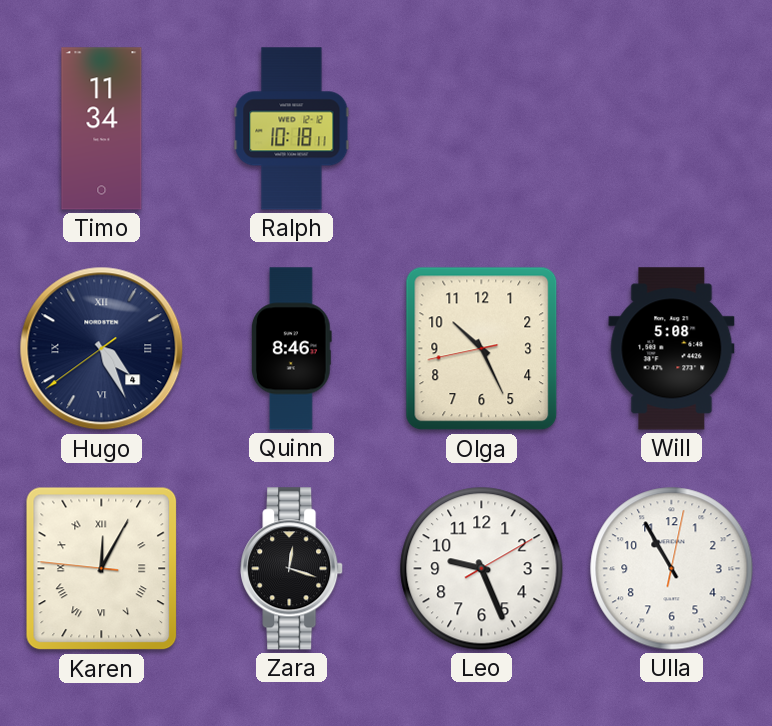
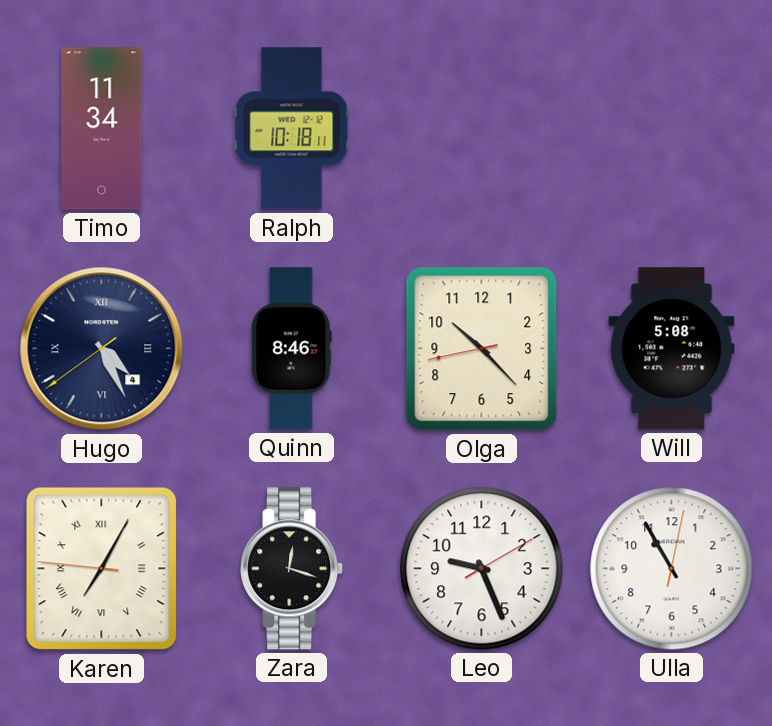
Olga: 10:25 -> 10:22 (482, 349)
Karen: 12:04 -> 7:04 (102, 569)
